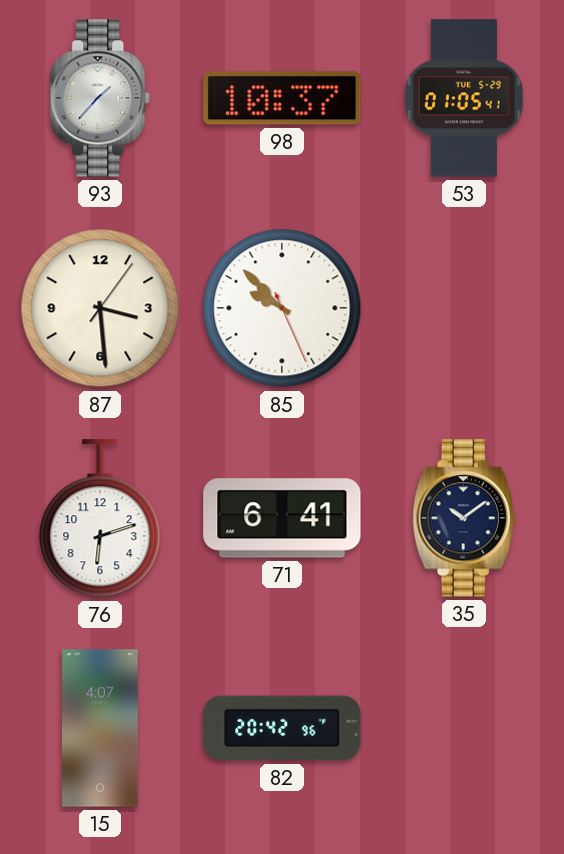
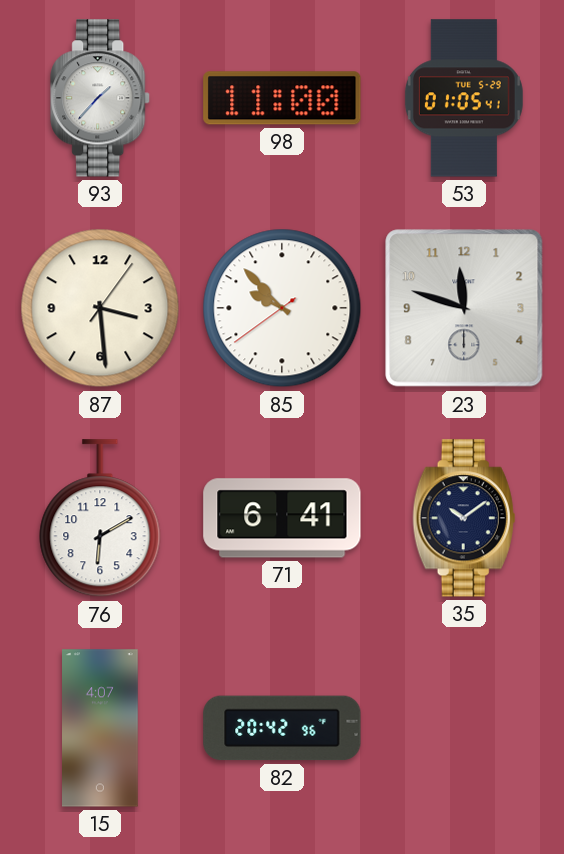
98: 10:37 -> 11:00 (282, 98)
85: 9:52:26 -> 9:52:39 (282, 308)
23: none -> 11:48 (464, 308)
76: 6:12 -> 6:10 (100, 519)
